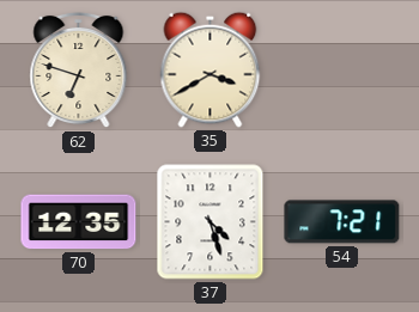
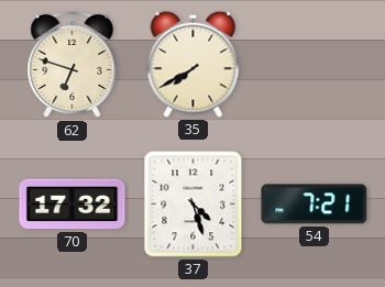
35: 3:40 -> 7:40 (194, 64)
70: 12:35 -> 17:32 (73, 205)
